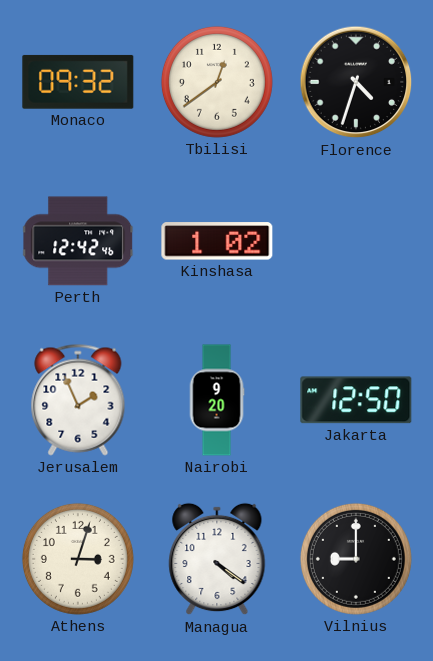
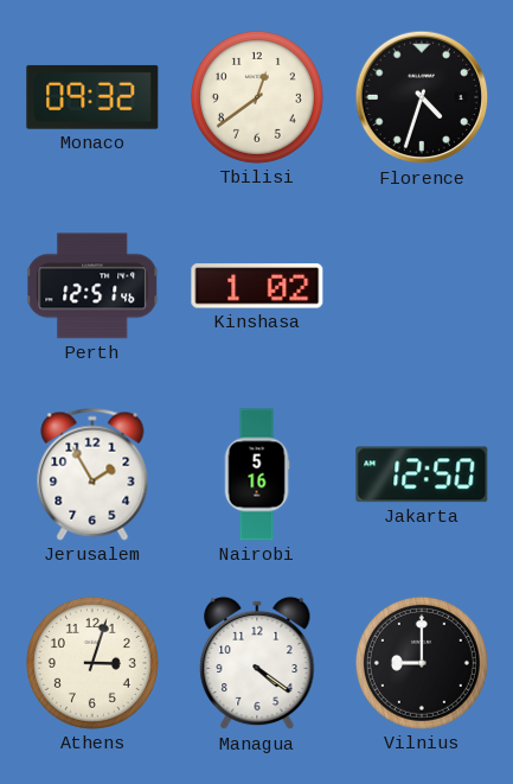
Perth: 12:42 -> 12:51 (94, 286)
Jerusalem: 1:56 -> 1:55 (92, 474)
Nairobi: 9:20 -> 5:16 (257, 474)
